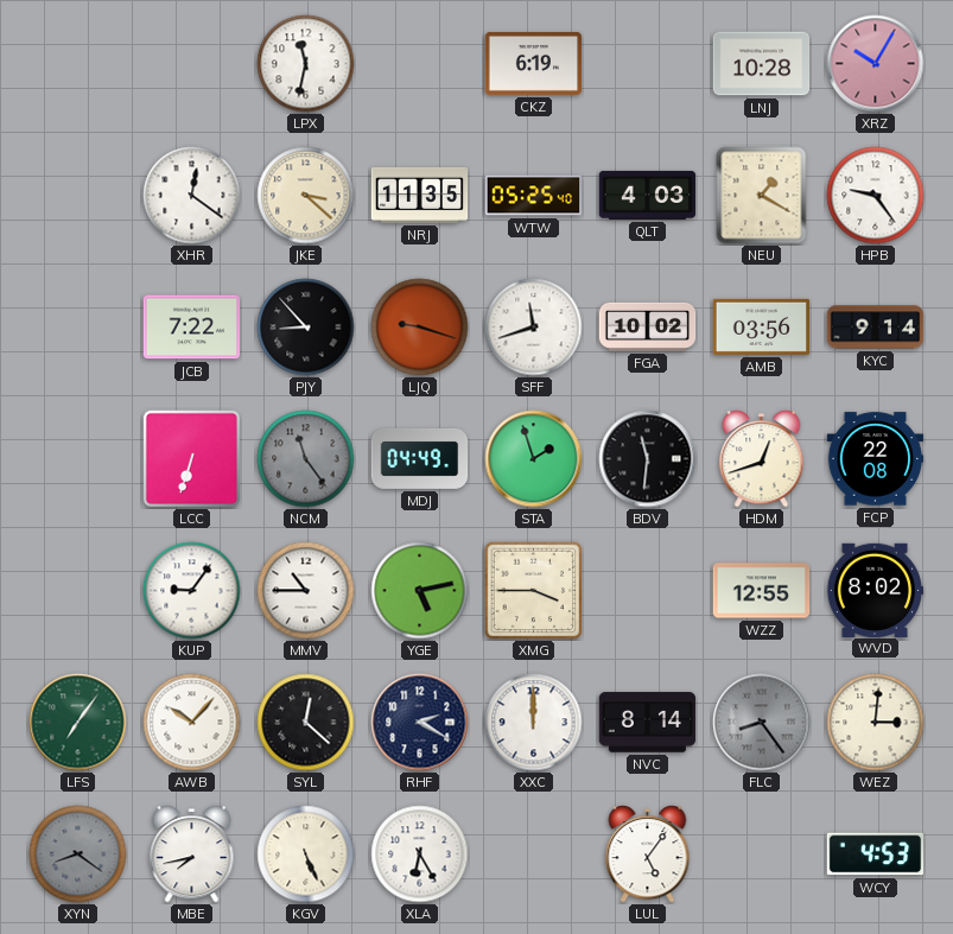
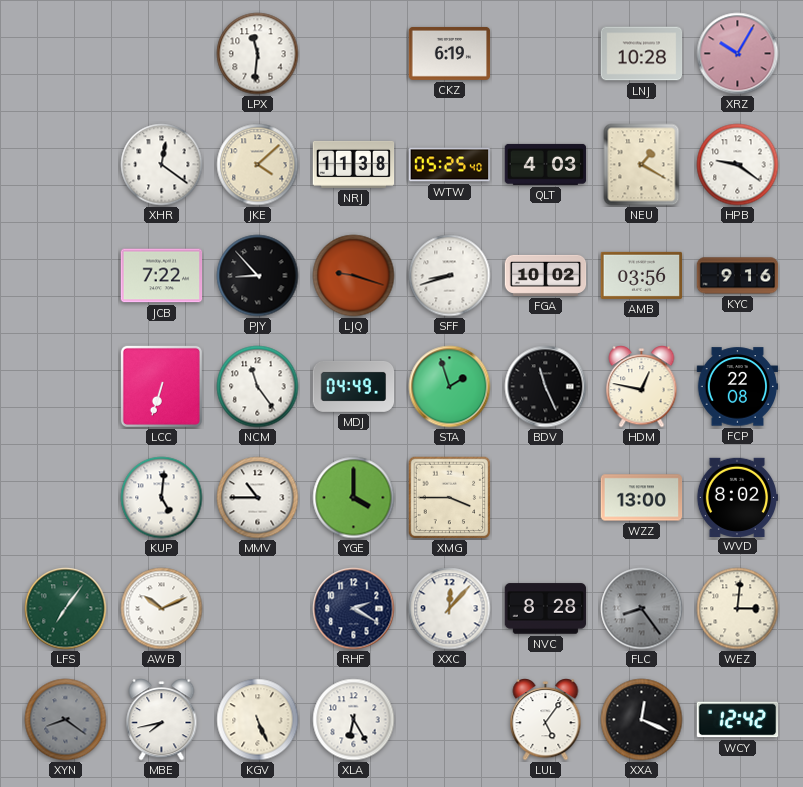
LPX: 11:32 -> 11:31 (258, 54)
JKE: 3:22 -> 4:08 (258, 165)
NRJ: 11:35 -> 11:38 (354, 164)
HPB: 9:24 -> 9:21 (738, 165)
SFF: 11:42 -> 8:42 (450, 276)
KYC: 9:14 -> 9:16 (738, 276)
NCM dial: grey -> white (258, 387)
BDV: 11:31 -> 11:26 (546, 387)
HDM: 12:42 -> 12:47 (642, 387)
KUP: 9:06 -> 5:01 (162, 498)
YGE: 5:13 -> 4:00 (354, 498)
WZZ: 12:55 -> 13:00 (642, 498)
AWB: 10:07 -> 10:11 (162, 609)
SYL: 12:22 -> none (306, 723)
XXC: 12:00 -> 12:07 (450, 609)
NVC: 8:14 -> 8:28 (546, 609)
XXA: none -> 12:19 (642, 720)
WCY: 4:53 -> 12:42 (738, 720)
